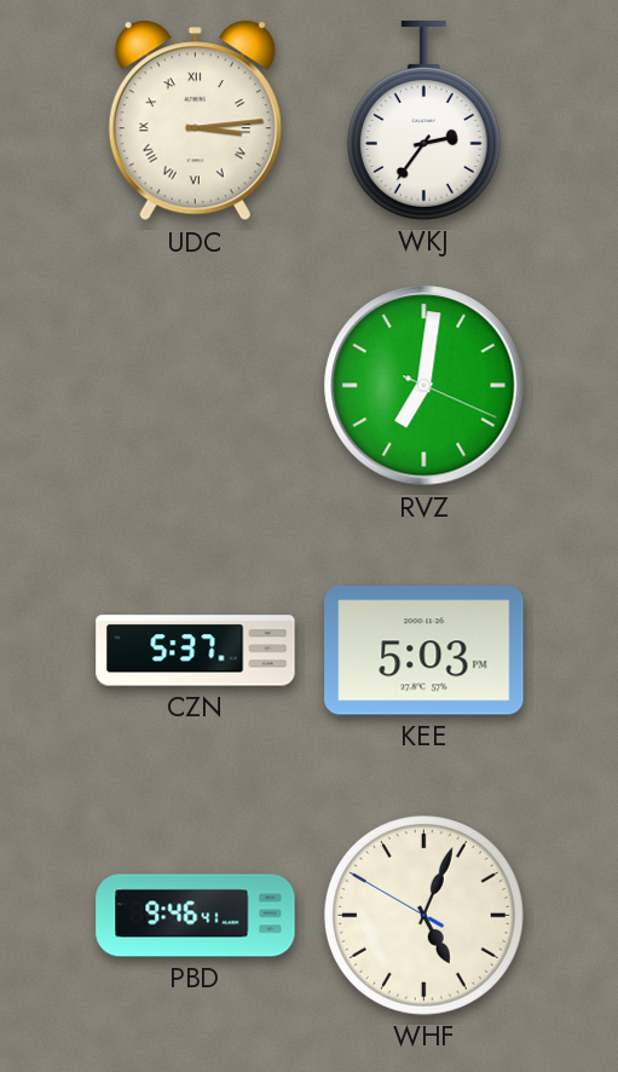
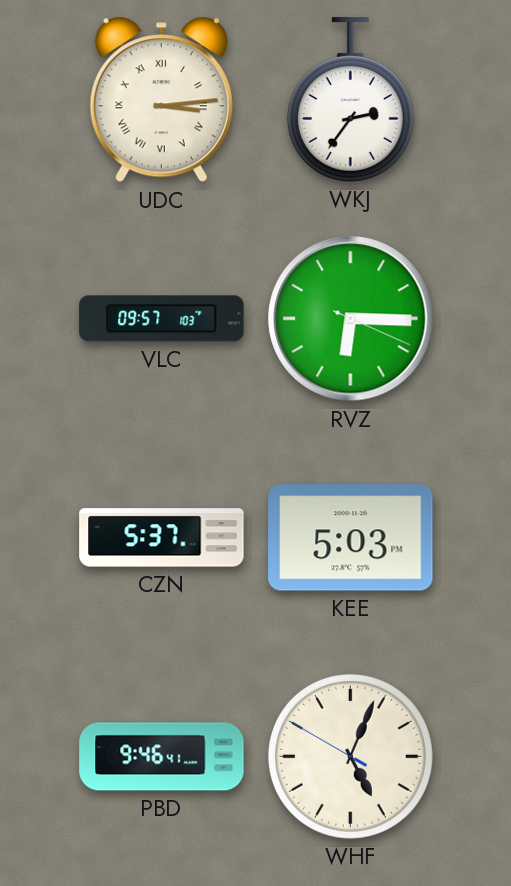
VLC: none -> 09:57 (162, 319)
RVZ: 7:01 -> 6:15 (351, 319)
